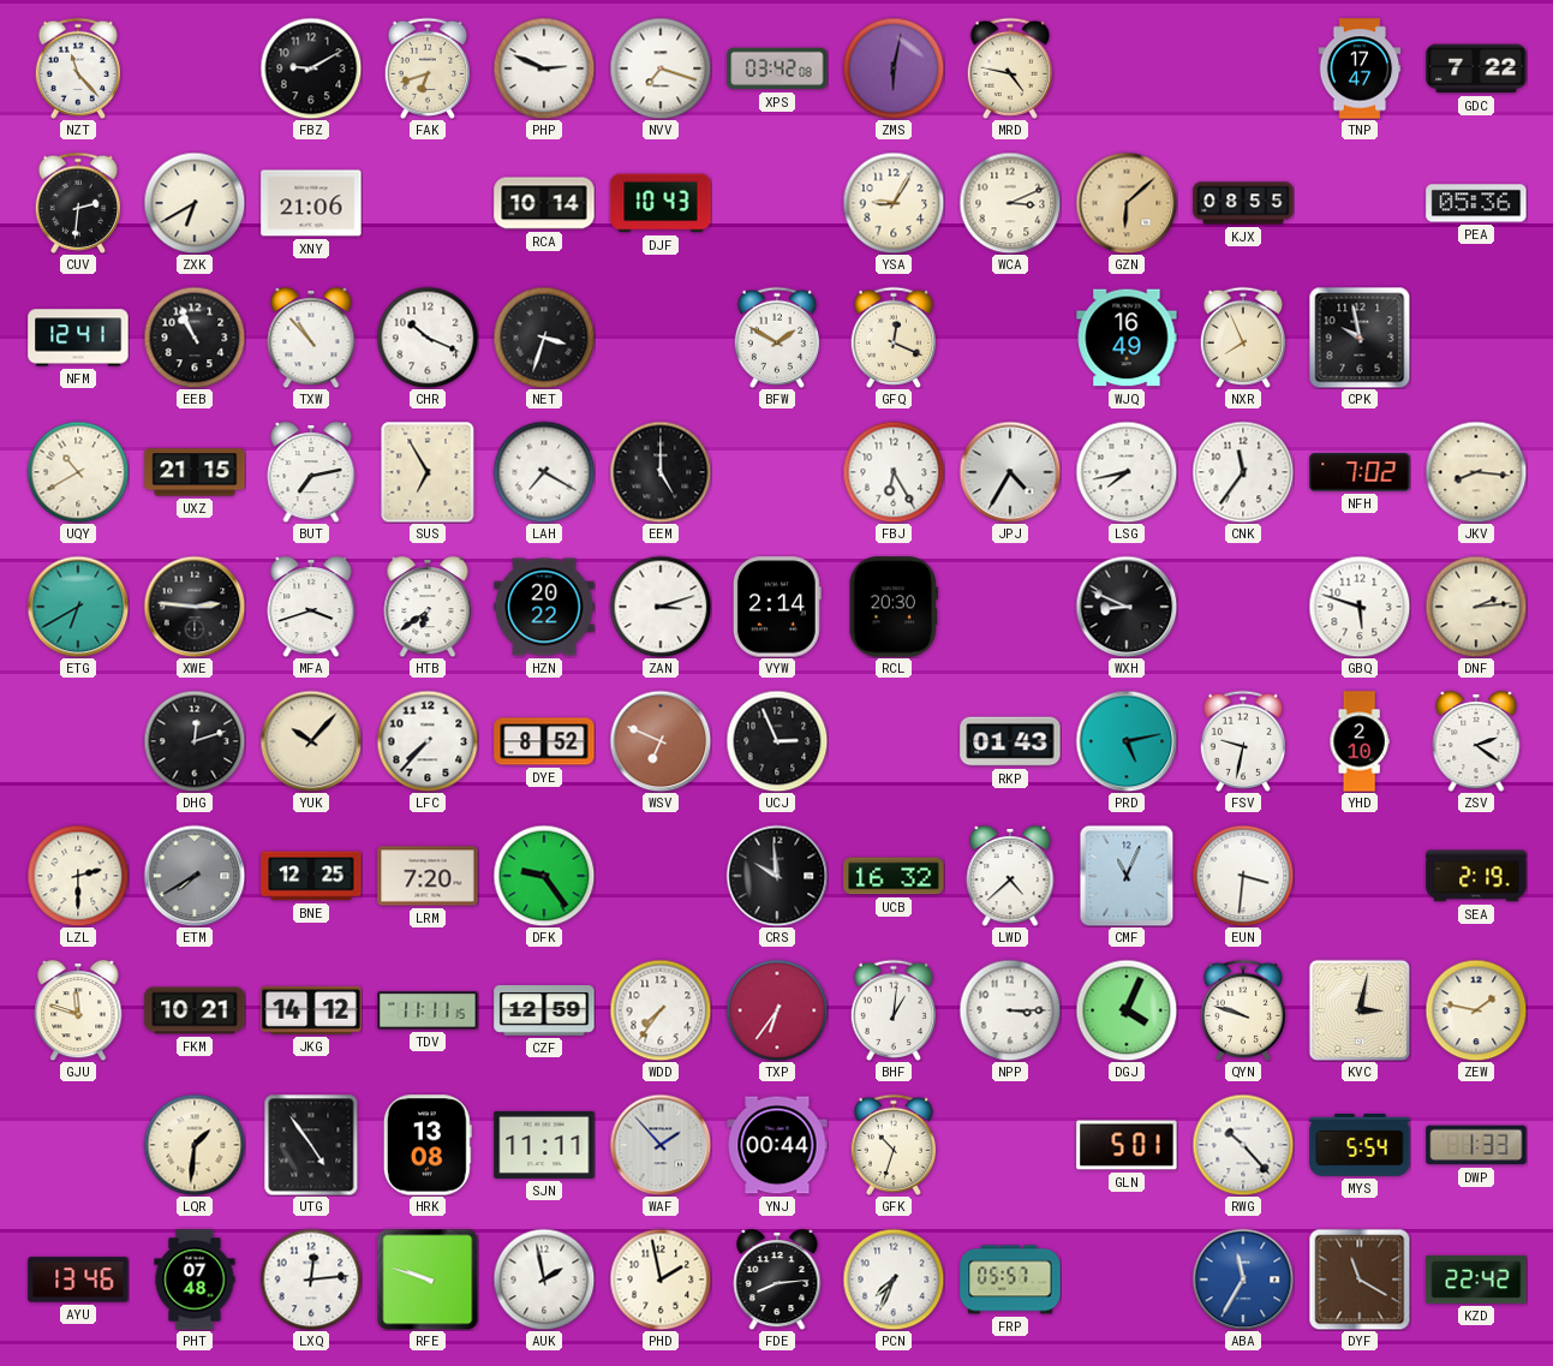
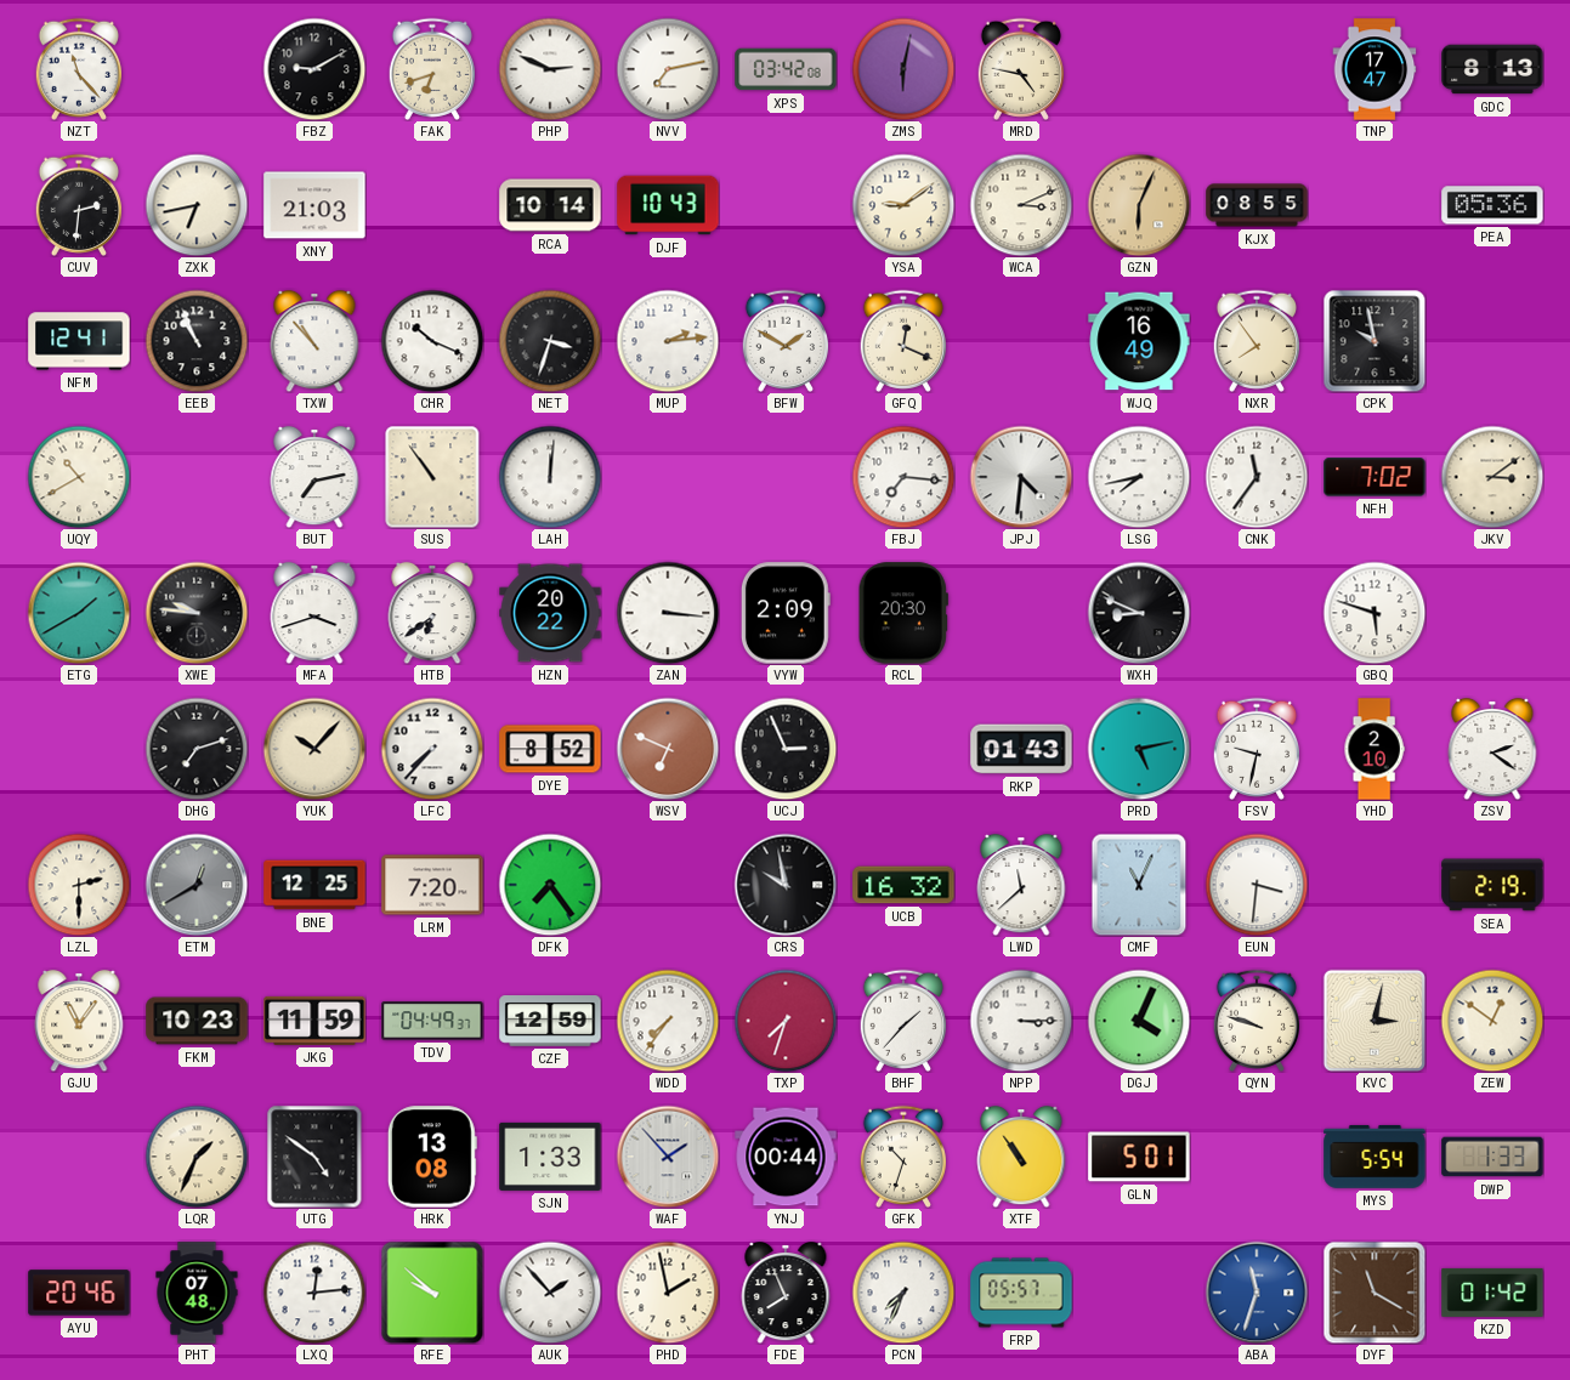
NVV: 7:18 -> 7:13 (668, 69)
GDC: 7:22 -> 8:13 (1492, 69)
ZXK: 6:40 -> 6:43 (197, 205)
XNY: 21:06 -> 21:03 (314, 205)
YSA: 9:05 -> 9:09 (903, 205)
GZN: 6:08 -> 6:04 (1139, 205)
MUP: none -> 2:14 (668, 341)
NXR: 7:56 -> 7:54 (1256, 341)
UXZ: 21:15 -> none (195, 472)
SUS: 6:55 -> 10:54 (432, 477)
LAH: 7:20 -> 12:01 (550, 477)
EEM: 5:00 -> none (661, 472)
FBJ: 6:25 -> 7:16 (903, 477)
JPJ: 4:35 -> 4:31 (1021, 477)
JKV: 8:16 -> 3:09 (1492, 477)
ETG: 6:40 -> 1:40 (79, 613)
XWE: 2:46 -> 9:46 (197, 613)
ZAN: 3:12 -> 3:16 (668, 613)
VYW: 2:14 -> 2:09 (786, 613)
DNF: 2:14 -> none (1476, 607)
DHG: 12:12 -> 7:12 (197, 749)
ETM: 7:40 -> 12:40 (197, 885)
DFK: 9:24 -> 7:24 (550, 885)
CRS: 9:59 -> 9:58 (786, 885)
LWD: 4:38 -> 11:38 (1021, 885)
GJU: 11:48 -> 11:06 (79, 1021)
FKM: 10:21 -> 10:23 (197, 1021)
JKG: 14:12 -> 11:59 (314, 1021)
TDV: 11:11 -> 04:49 (432, 1021)
TXP: 6:36 -> 7:33 (786, 1021)
BHF: 1:01 -> 1:37 (902, 1021)
ZEW: 1:47 -> 12:51 (1492, 1021)
LQR: 1:31 -> 1:34 (197, 1157)
UTG: 4:54 -> 4:51 (314, 1157)
SJN: 11:11 -> 1:33 (550, 1157)
XTF: none -> 10:54 (1021, 1157)
RWG: 10:23 -> none (1243, 1145)
AYU: 13:46 -> 20:46 (79, 1293)
RFE: 9:48 -> 9:52 (432, 1293)
AUK: 1:58 -> 1:53 (550, 1293)
FDE: 8:14 -> 7:56 (786, 1293)
ABA: 11:35 -> 11:33 (1257, 1293)
KZD: 22:42 -> 01:42 (1492, 1293)
